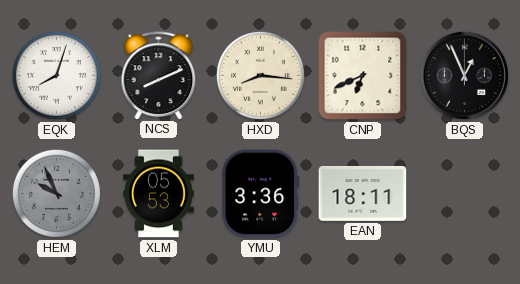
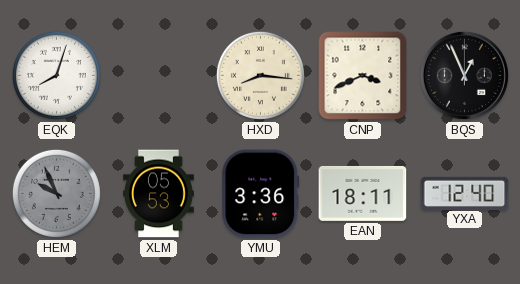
NCS: 8:11 -> none (159, 75)
CNP: 6:41 -> 3:41 (363, 76)
YXA: none -> 12:40 (465, 193)
